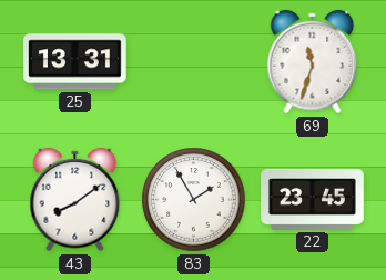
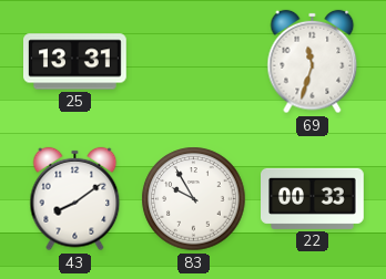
83: 1:55 -> 9:55 (194, 199)
22: 23:45 -> 00:33 (313, 198)
